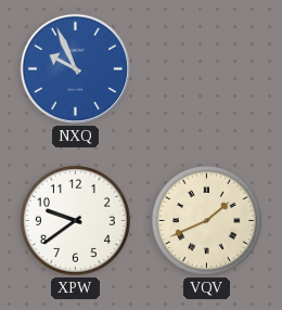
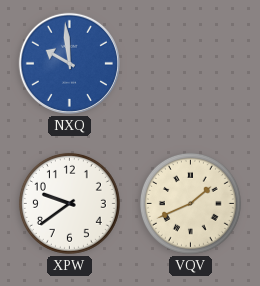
NXQ: 9:56 -> 9:59 (69, 63)
